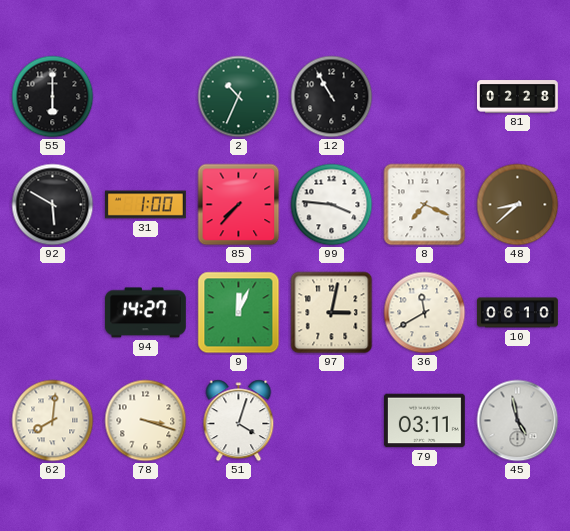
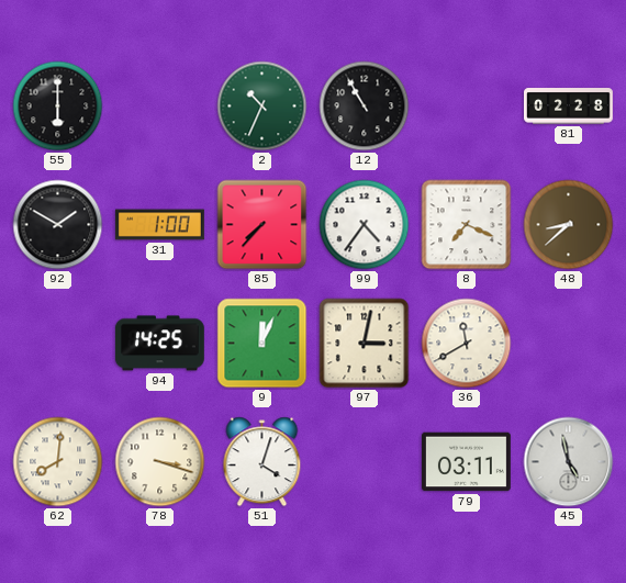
92: 5:50 -> 1:50 (58, 225)
99: 3:46 -> 4:36 (365, 225)
94: 14:27 -> 14:25 (159, 344)
10: 06:10 -> none (518, 313)
